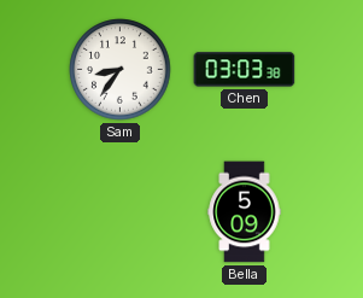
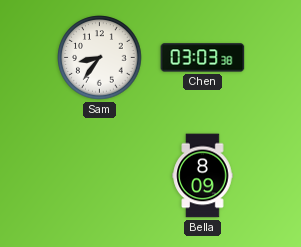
Bella: 5:09 -> 8:09 (203, 176)
